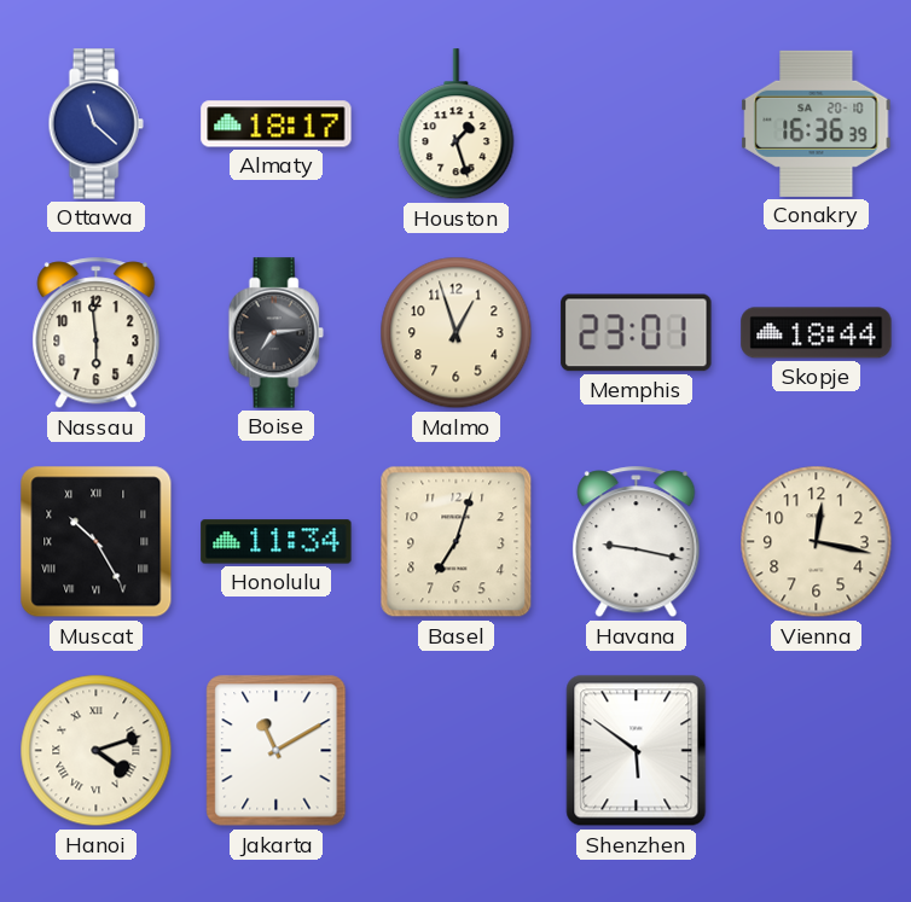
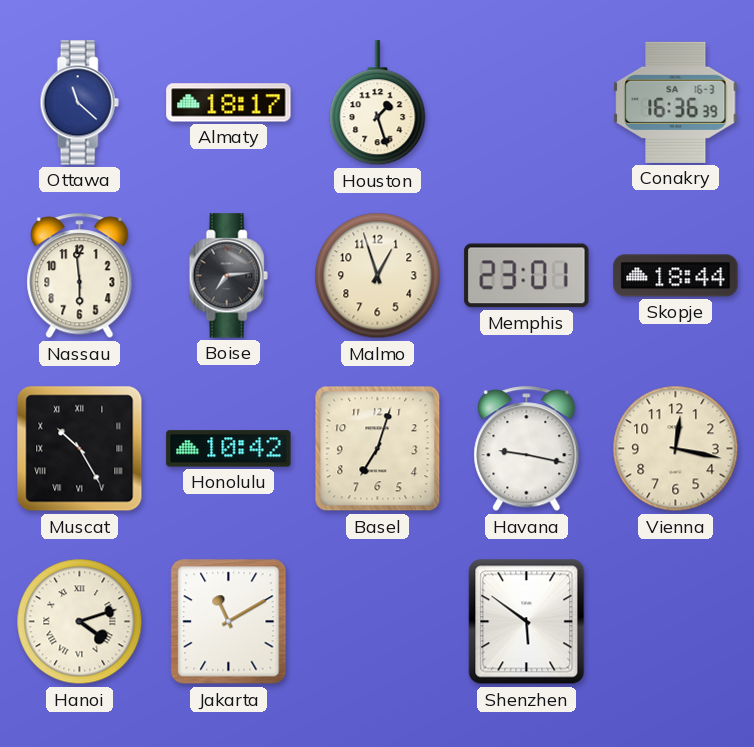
Conakry date: SA 20-10 -> SA 16-3 (676, 102)
Honolulu: 11:34 -> 10:42 (229, 449)
